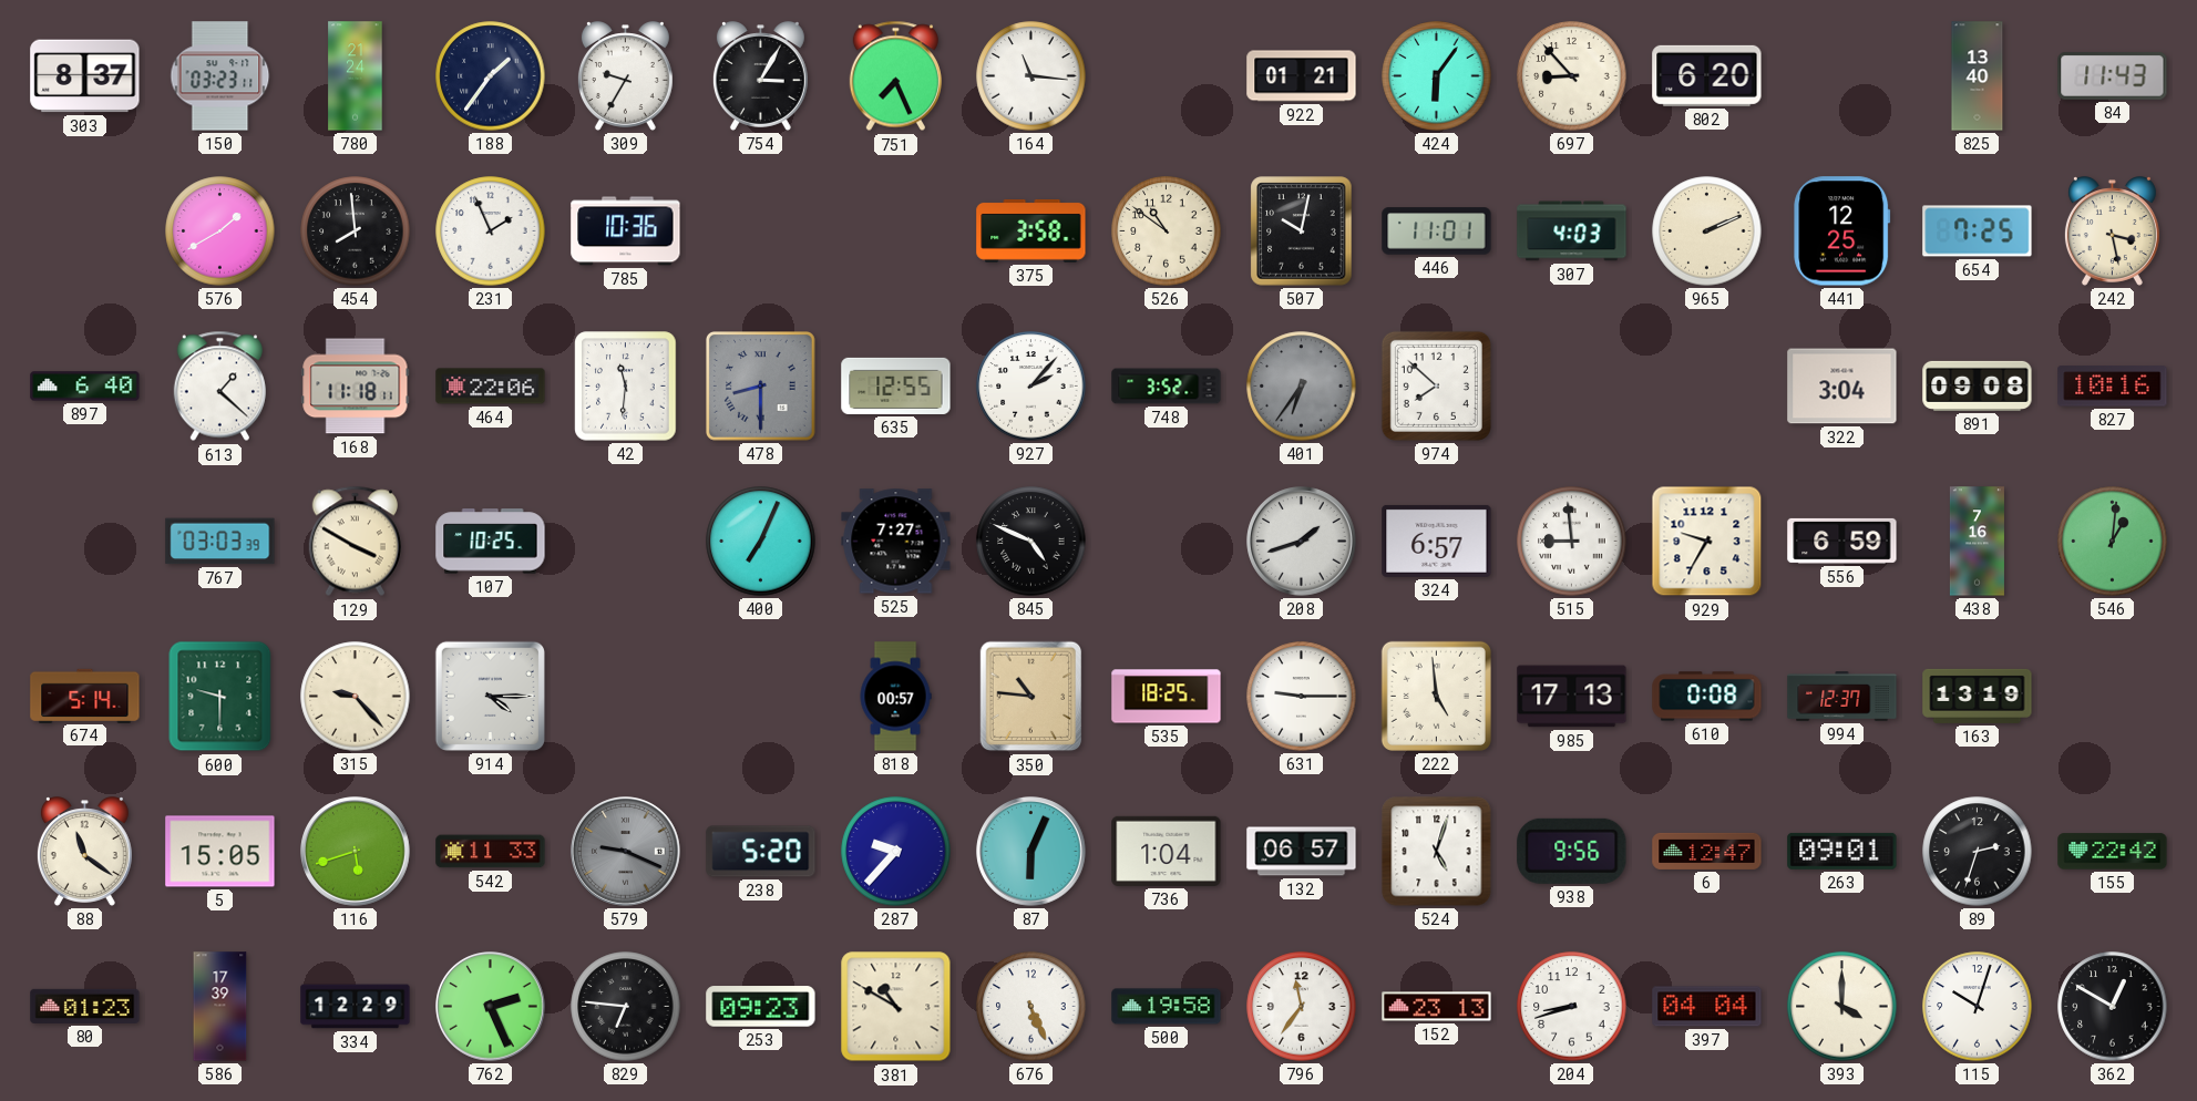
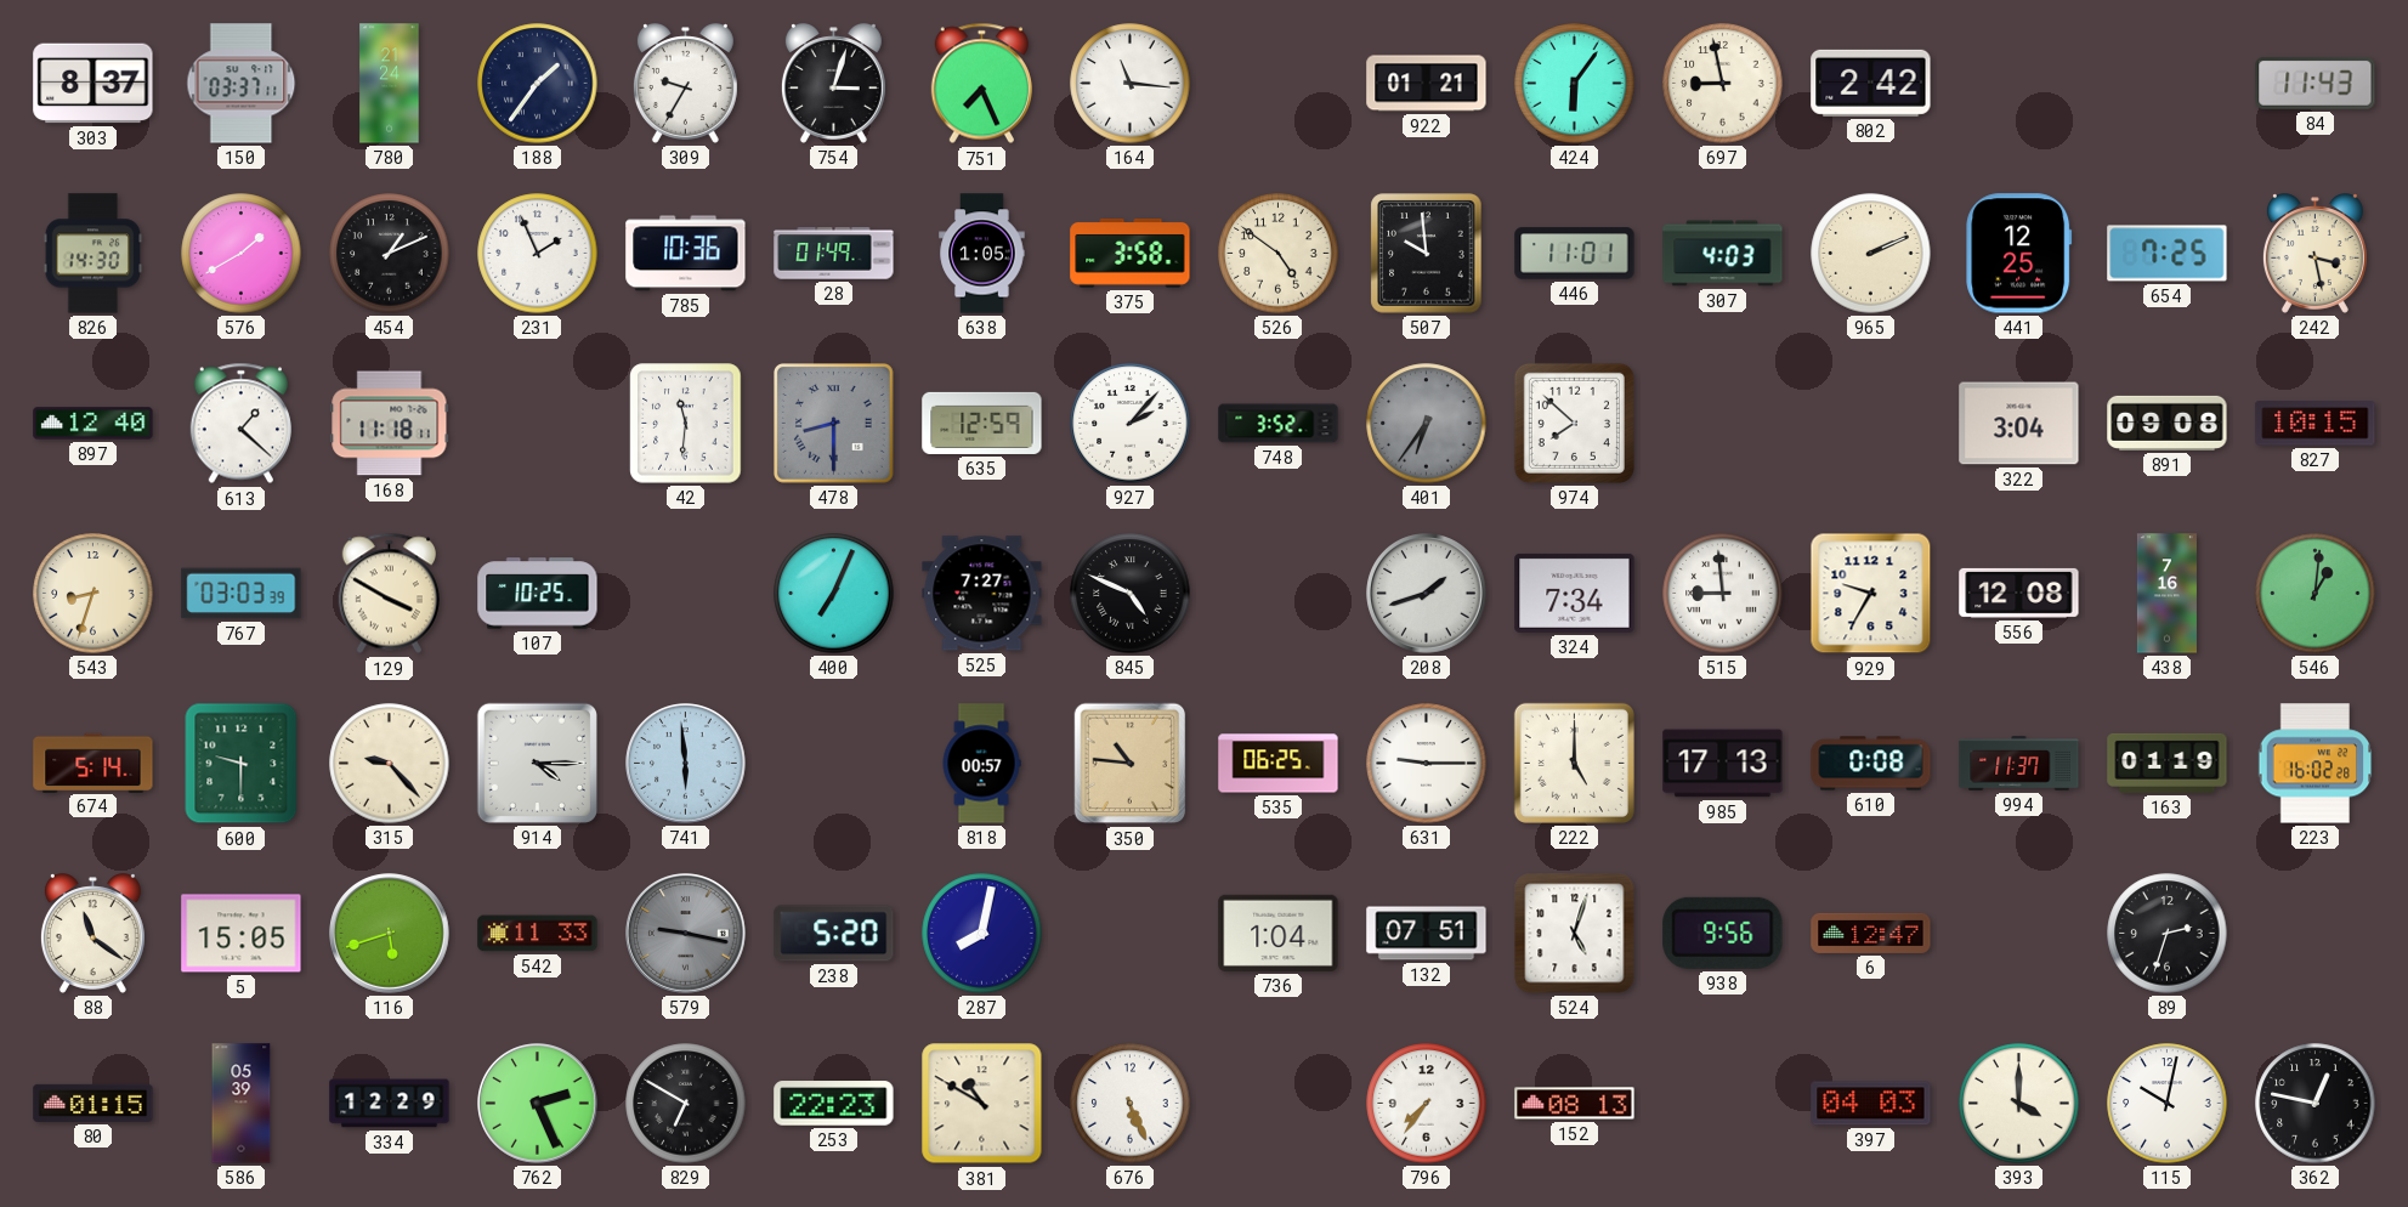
150: 03:23 -> 03:37 (242, 84)
754: 3:05 -> 3:03 (833, 84)
697: 8:53 -> 8:58 (1723, 84)
802: 6:20 -> 2:42 (1871, 83)
825: 13:40 -> none (1978, 76)
826: none -> 14:30 (94, 254)
454: 7:59 -> 1:11 (390, 254)
28: none -> 01:49 (834, 254)
638: none -> 1:05 (982, 254)
526: 10:51 -> 4:51 (1279, 254)
507: 10:02 -> 9:59 (1427, 254)
897: 6:40 -> 12:40 (94, 424)
464: 22:06 -> none (491, 387)
635: 12:55 -> 12:59 (982, 423)
827: 10:16 -> 10:15 (2316, 424)
543: none -> 8:33 (94, 594)
324: 6:57 -> 7:34 (1575, 593)
556: 6:59 -> 12:08 (2019, 593)
741: none -> 5:59 (686, 764)
535: 18:25 -> 06:25 (1279, 764)
222: 4:59 -> 5:00 (1574, 763)
994: 12:37 -> 11:37 (2019, 764)
163: 13:19 -> 01:19 (2168, 763)
223: none -> 16:02 (2316, 764)
579: 9:19 -> 9:17 (686, 934)
287: 9:37 -> 8:02 (982, 934)
87: 6:04 -> none (1031, 852)
132: 06:57 -> 07:51 (1427, 934)
263: 09:01 -> none (1842, 851)
155: 22:42 -> none (2113, 852)
80: 01:23 -> 01:15 (94, 1103)
586: 17:39 -> 05:39 (242, 1104)
829: 6:46 -> 6:50 (686, 1104)
253: 09:23 -> 22:23 (834, 1104)
500: 19:58 -> none (1167, 1007)
796: 11:36 -> 7:36 (1427, 1104)
152: 23:13 -> 08:13 (1575, 1104)
204: 8:42 -> none (1572, 1007)
397: 04:04 -> 04:03 (1871, 1104)
115: 10:03 -> 10:02 (2168, 1104)
362: 12:50 -> 12:47 (2316, 1104)
